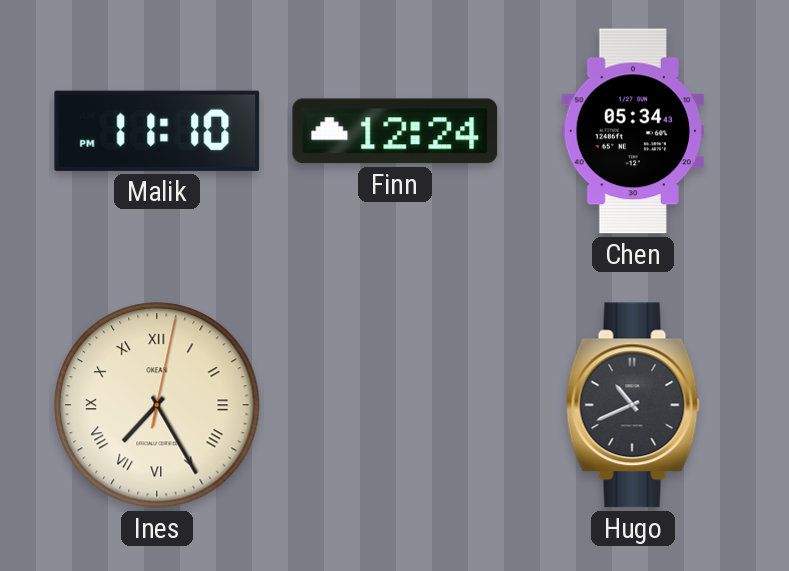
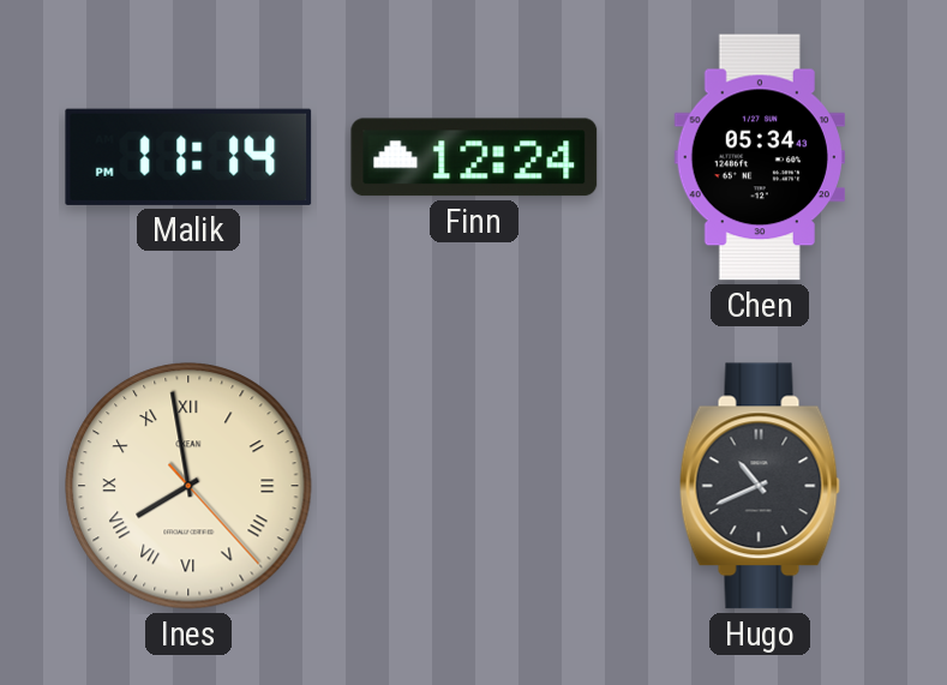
Malik: 11:10 -> 11:14 (188, 157)
Ines: 7:25 -> 7:58 (188, 486)
